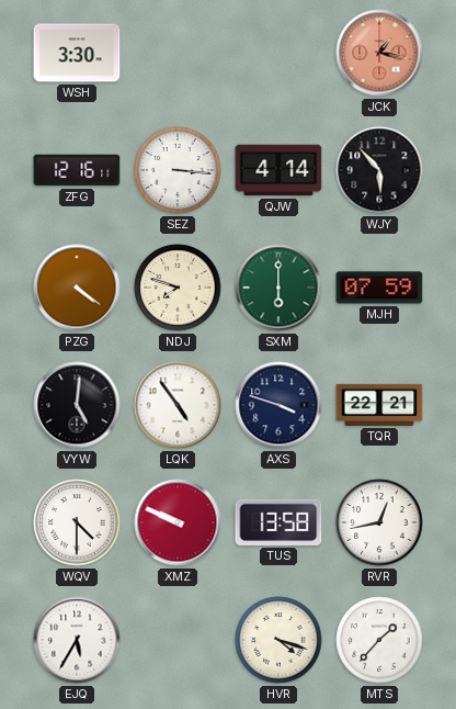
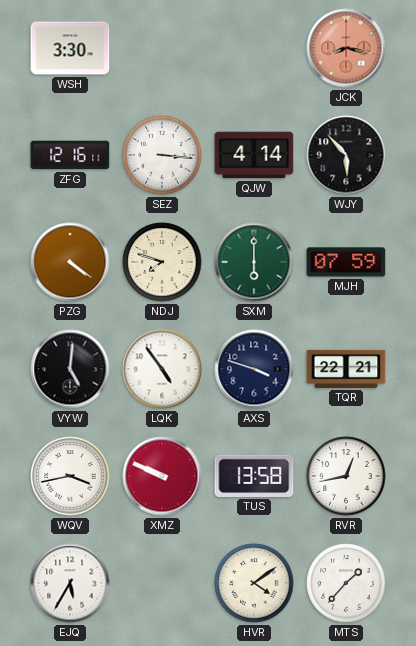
JCK: 1:17 -> 8:17 (346, 48)
WQV: 4:30 -> 3:43 (70, 476)
HVR: 4:18 -> 4:09 (254, 583)
